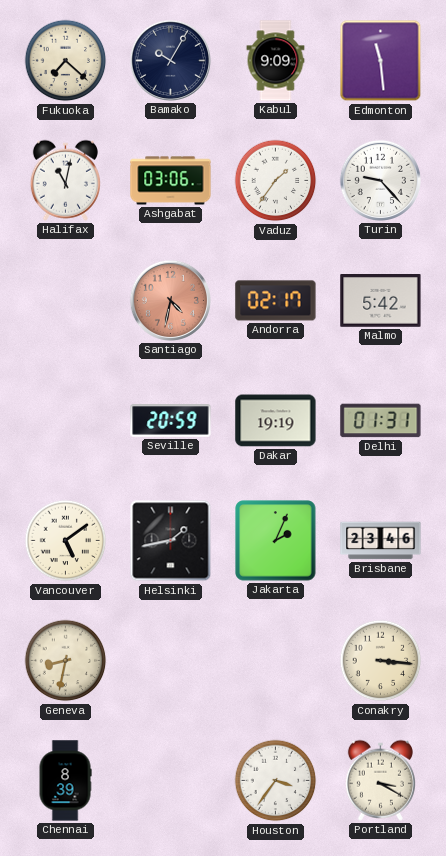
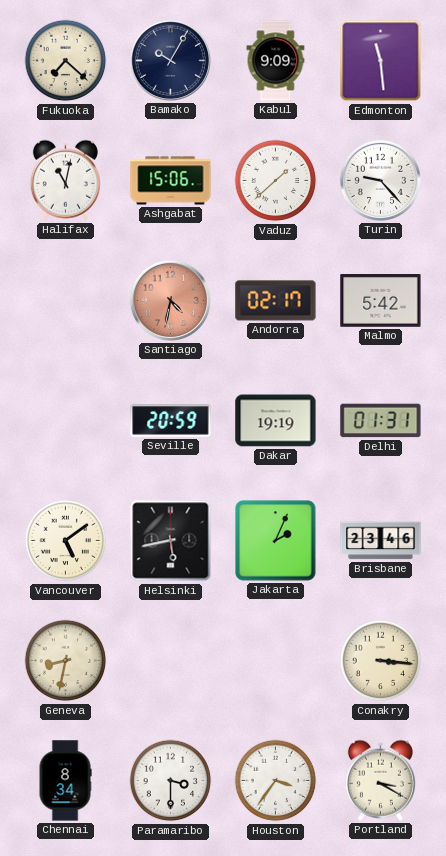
Ashgabat: 03:06 -> 15:06 (171, 181)
Vaduz: 1:36 -> 1:38 (276, 181)
Helsinki: 1:43 -> 5:43 (171, 541)
Chennai: 8:39 -> 8:34 (65, 781)
Paramaribo: none -> 3:30 (171, 781)
